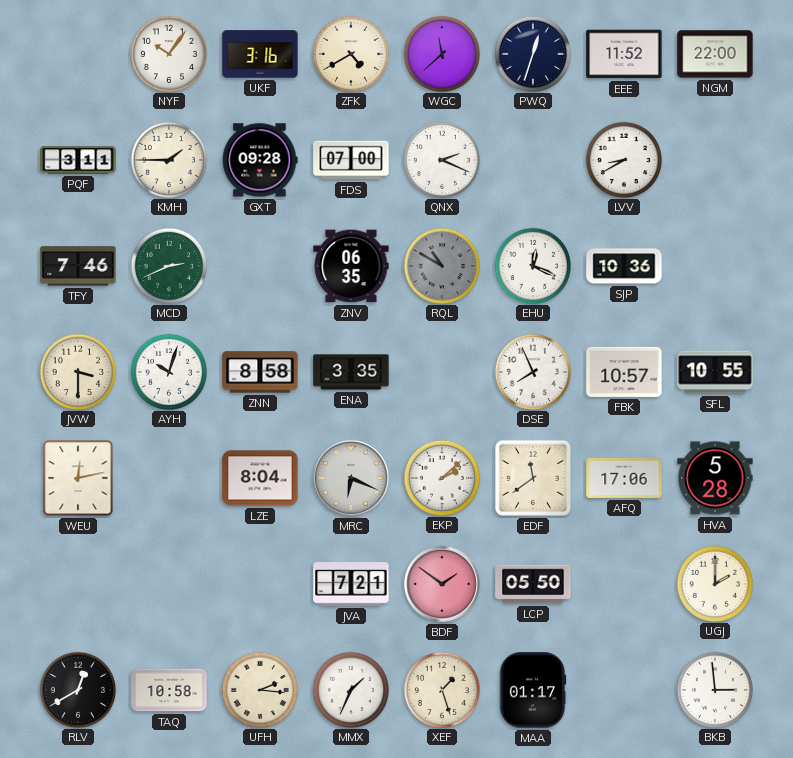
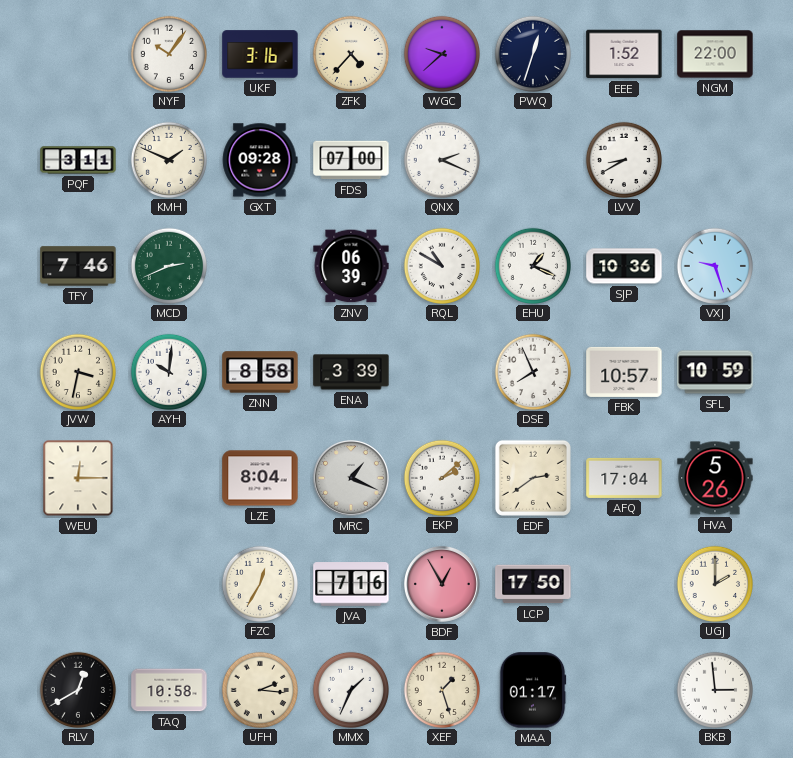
ZFK: 4:40 -> 4:37 (350, 53)
WGC: 11:38 -> 9:38 (441, 53)
EEE: 11:52 -> 1:52 (624, 54)
KMH: 1:45 -> 1:49 (168, 159)
ZNV: 06:35 -> 06:39 (351, 266)
RQL dial: grey -> white (441, 265)
EHU: 12:19 -> 1:19 (532, 265)
VXJ: none -> 9:27 (714, 265)
JVW: 3:30 -> 3:32 (77, 371)
AYH: 10:03 -> 10:01 (168, 371)
ENA: 3:35 -> 3:39 (351, 372)
SFL: 10:55 -> 10:59 (715, 372)
WEU: 12:13 -> 12:15 (78, 478)
MRC: 6:19 -> 1:19 (351, 478)
EDF: 11:39 -> 2:39 (533, 478)
AFQ: 17:06 -> 17:04 (624, 478)
HVA: 5:28 -> 5:26 (715, 478)
FZC: none -> 12:35 (259, 583)
JVA: 7:21 -> 7:16 (351, 584)
BDF: 1:51 -> 12:55 (442, 584)
LCP: 05:50 -> 17:50 (533, 584)
